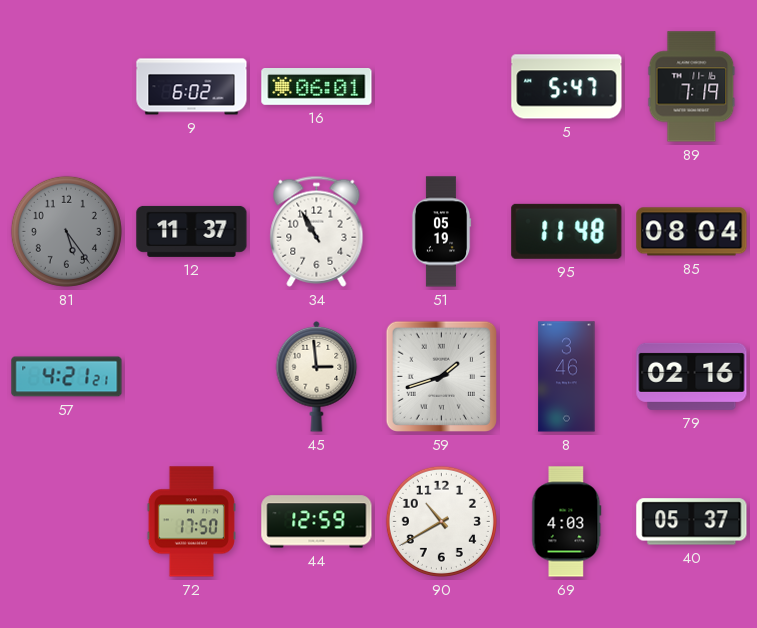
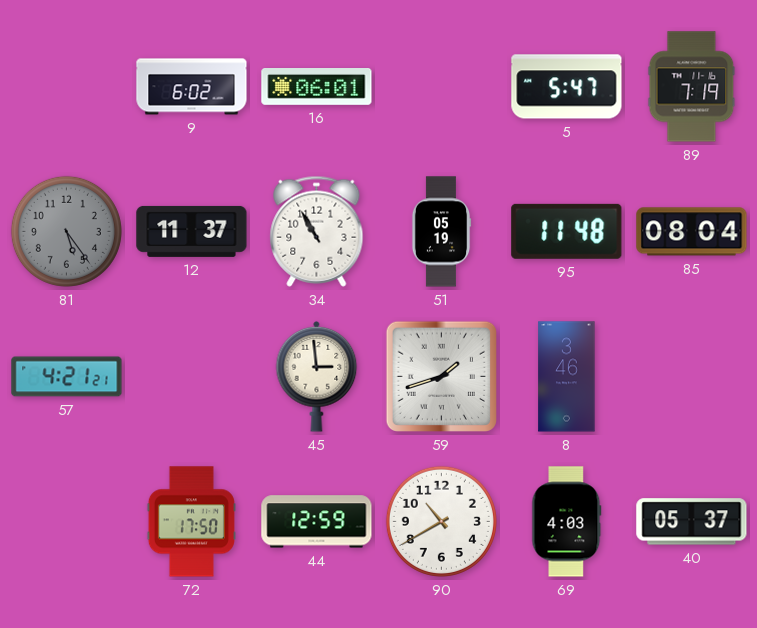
79: 02:16 -> none (692, 376)
